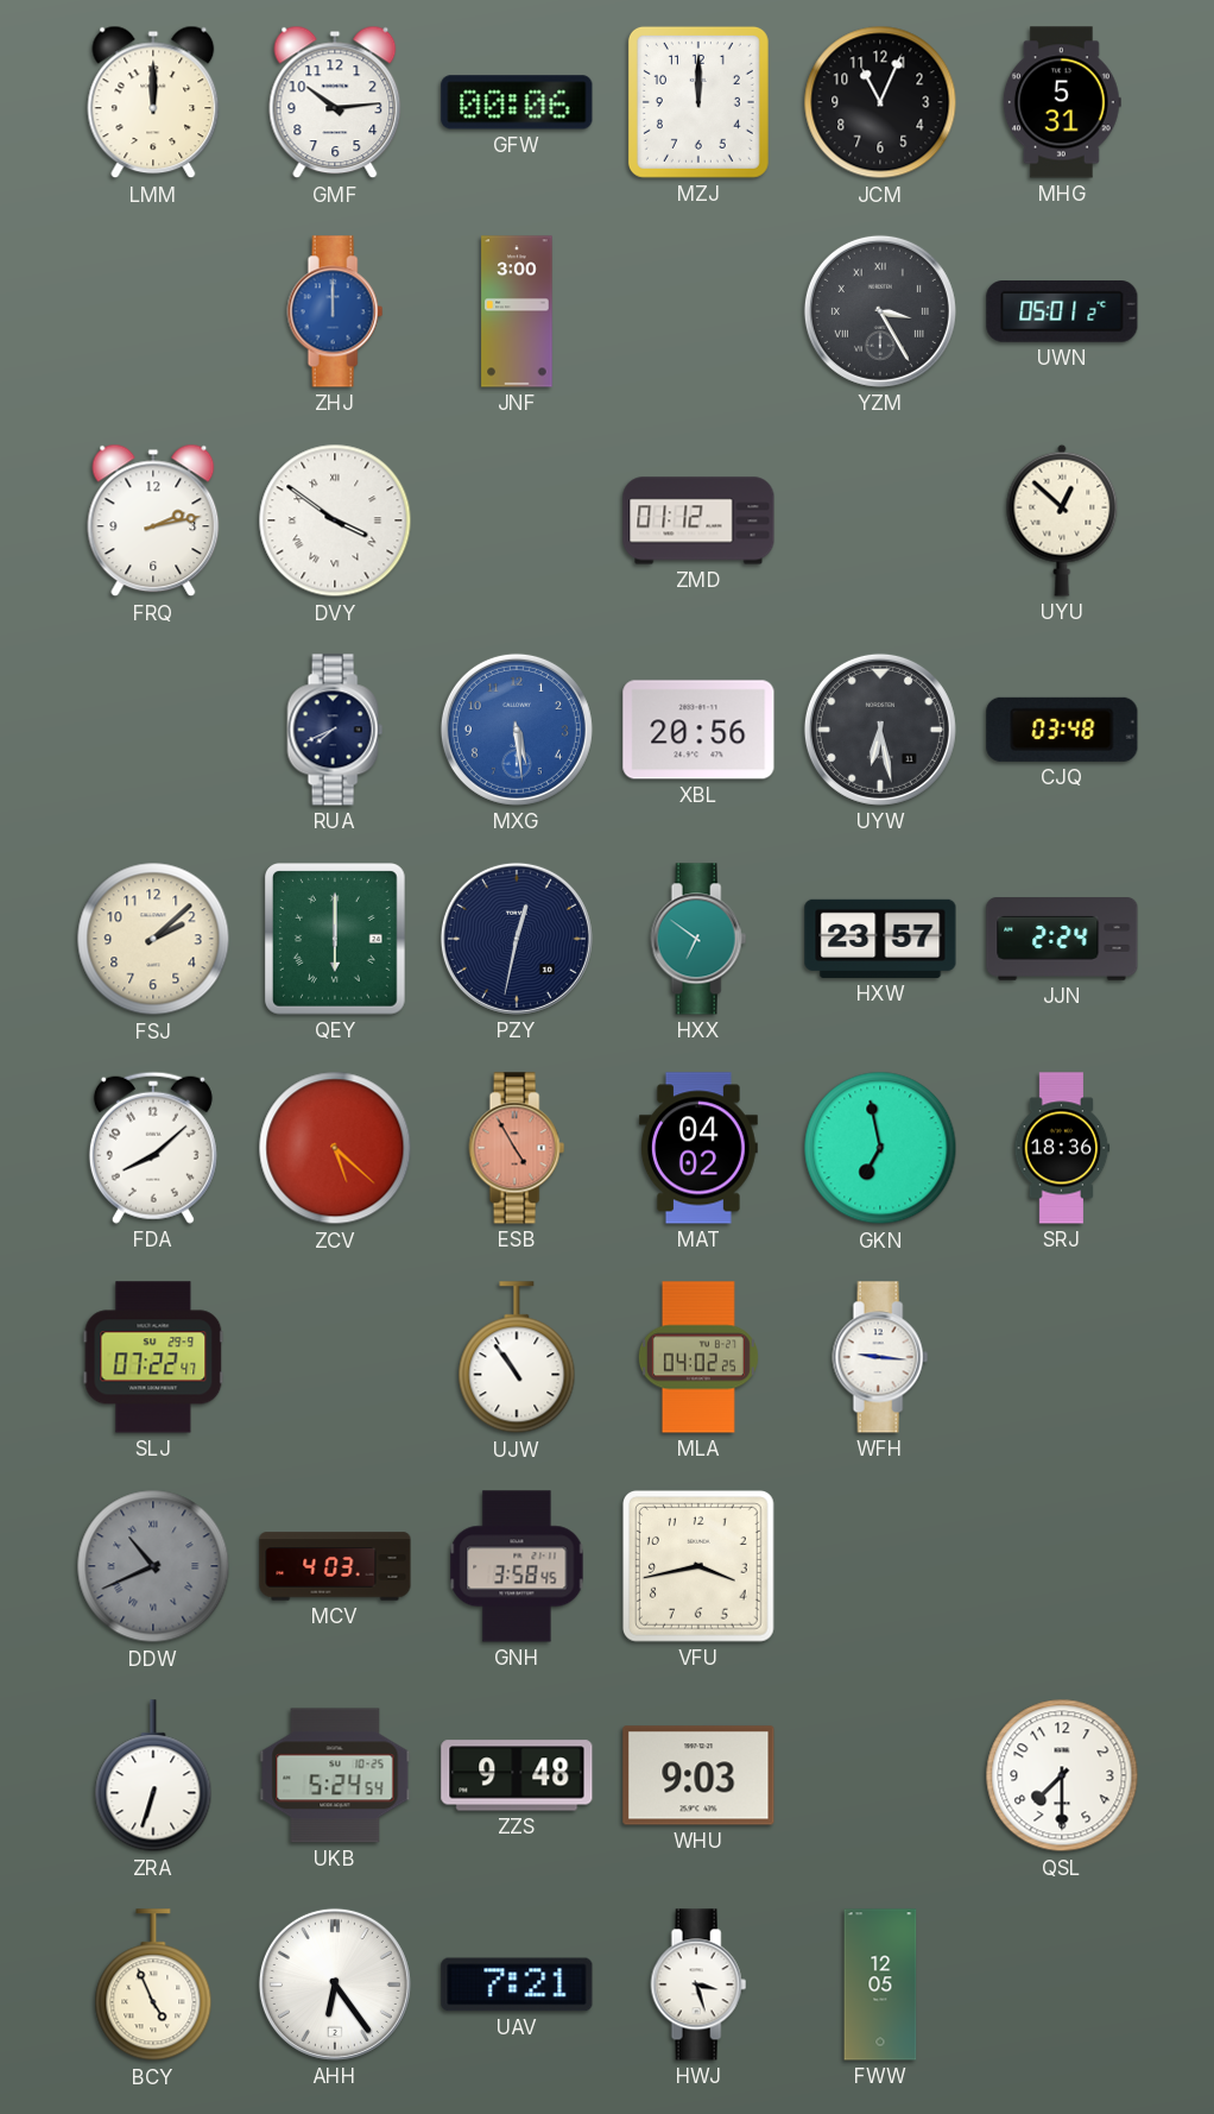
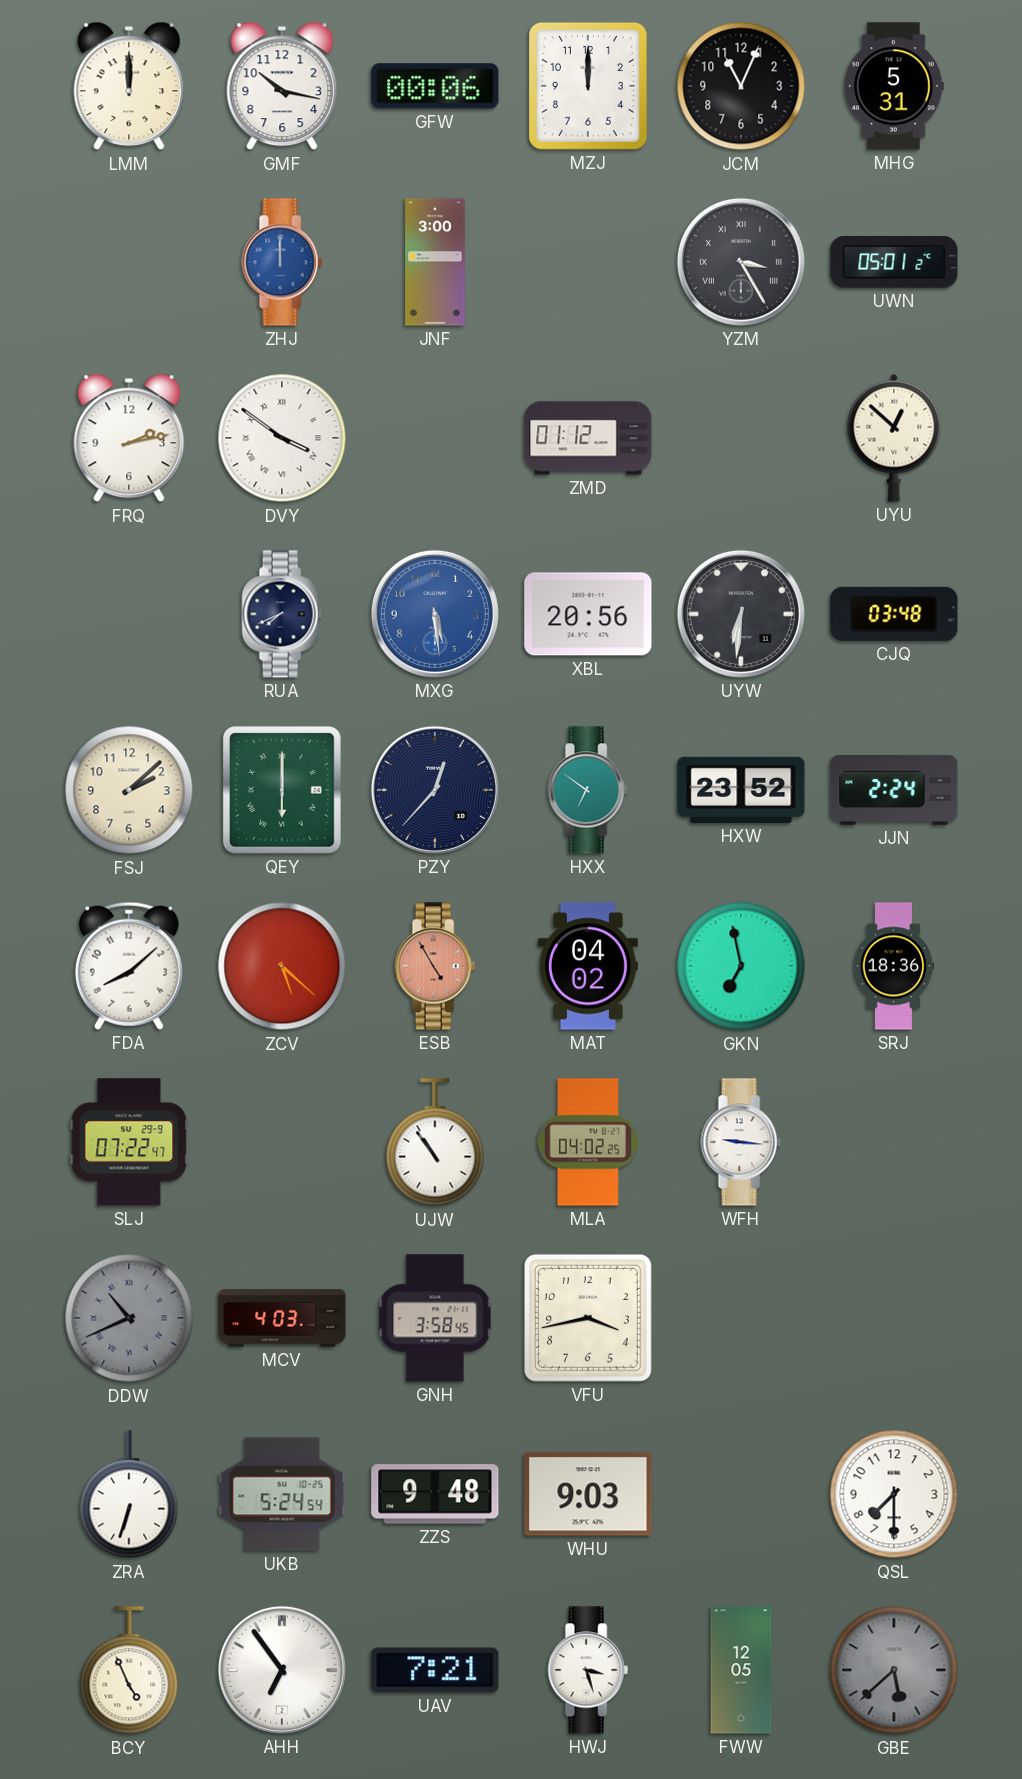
GMF: 10:14 -> 10:17 (282, 86)
UYW: 6:28 -> 6:31 (741, 614)
PZY: 12:32 -> 12:37 (435, 790)
HXW: 23:57 -> 23:52 (741, 790)
AHH: 6:24 -> 6:54 (282, 1670)
GBE: none -> 5:38 (894, 1670)
